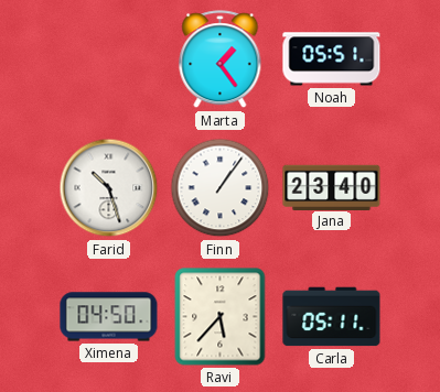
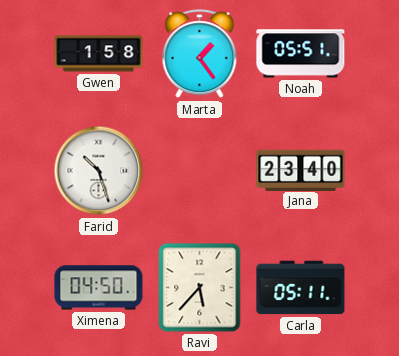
Gwen: none -> 1:58 (99, 54)
Finn: 1:06 -> none (221, 188)
